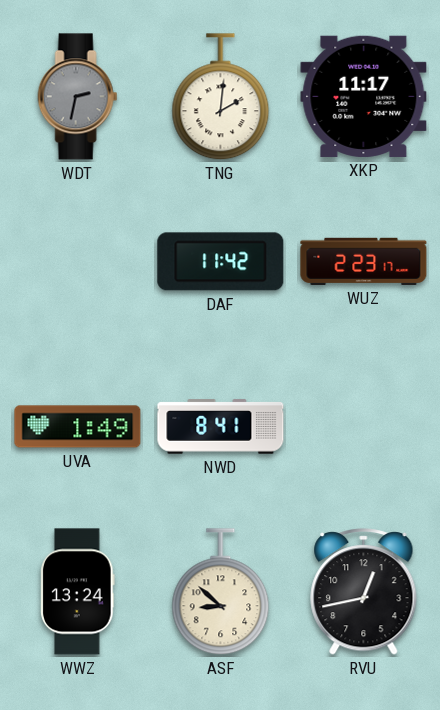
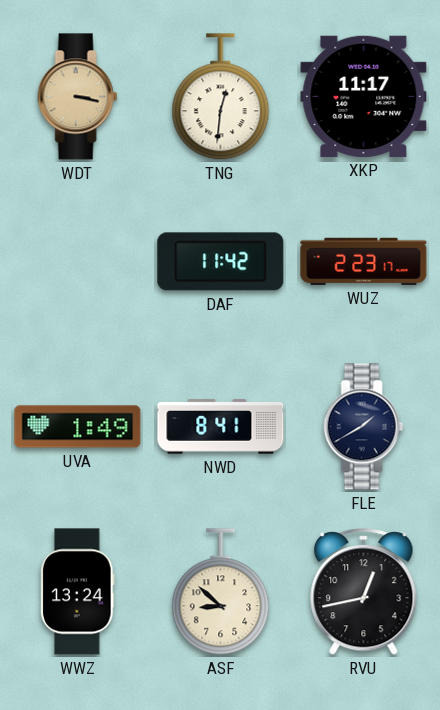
WDT: 2:32 -> 3:17 (78, 97)
WDT dial: grey -> champagne (78, 97)
TNG: 2:01 -> 12:31 (221, 97)
FLE: none -> 1:40 (364, 427)
